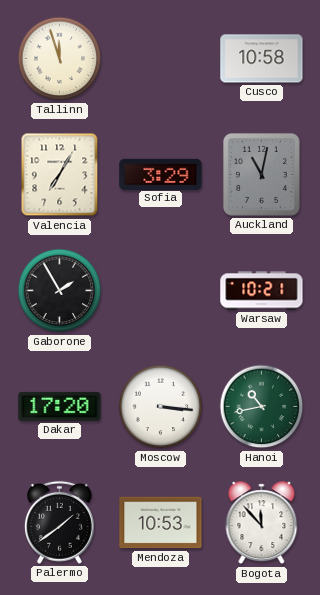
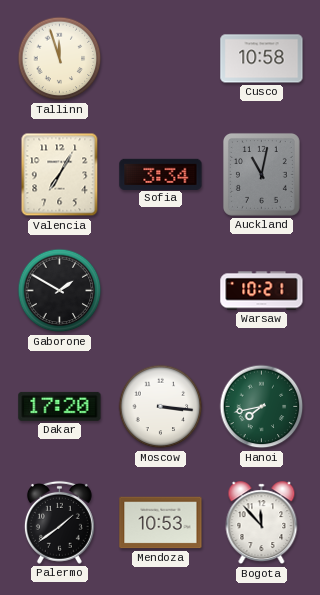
Sofia: 3:29 -> 3:34 (161, 174)
Gaborone: 1:55 -> 1:50 (60, 291)
Hanoi: 10:43 -> 7:43 (262, 407)
